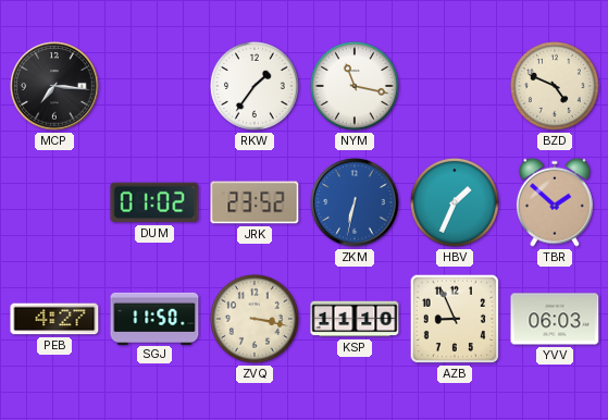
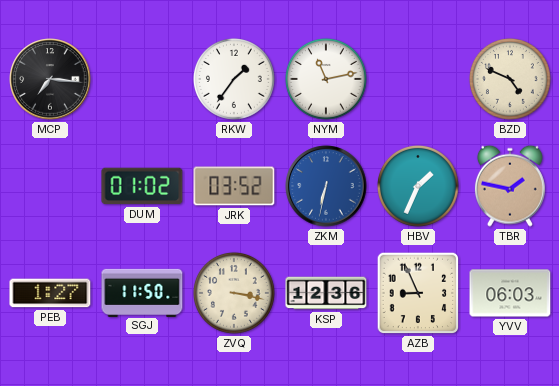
NYM: 11:17 -> 11:13 (326, 79)
JRK: 23:52 -> 03:52 (234, 186)
TBR: 1:52 -> 1:47 (510, 186)
PEB: 4:27 -> 1:27 (50, 293)
KSP: 11:10 -> 12:36 (326, 293)
